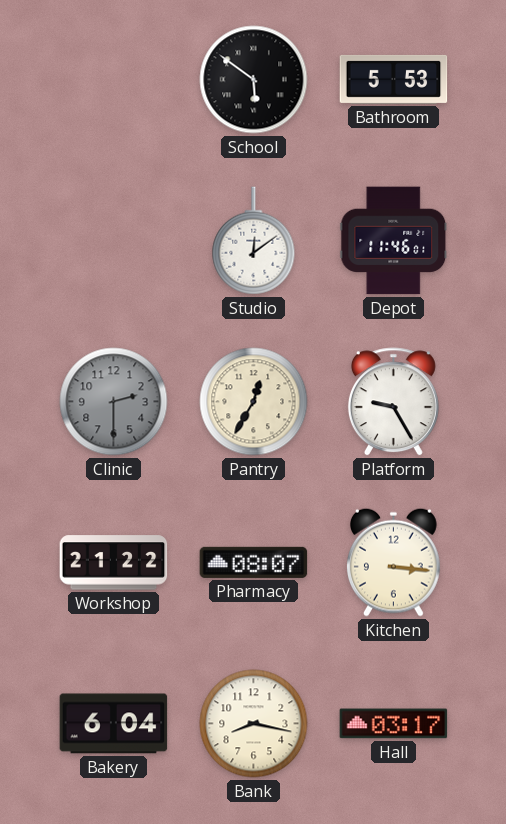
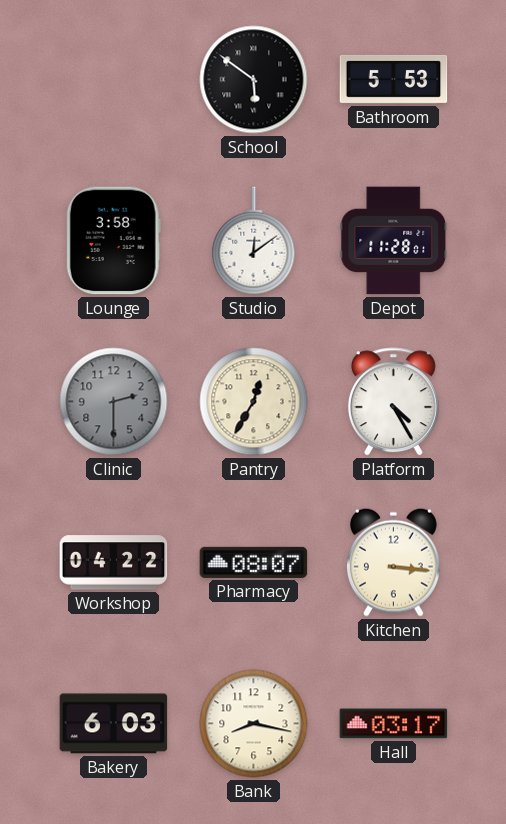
Lounge: none -> 3:58 (113, 241)
Depot: 11:46 -> 11:28 (394, 241)
Platform: 9:25 -> 4:25 (393, 402)
Workshop: 21:22 -> 04:22 (114, 563)
Bakery: 6:04 -> 6:03 (114, 724)
